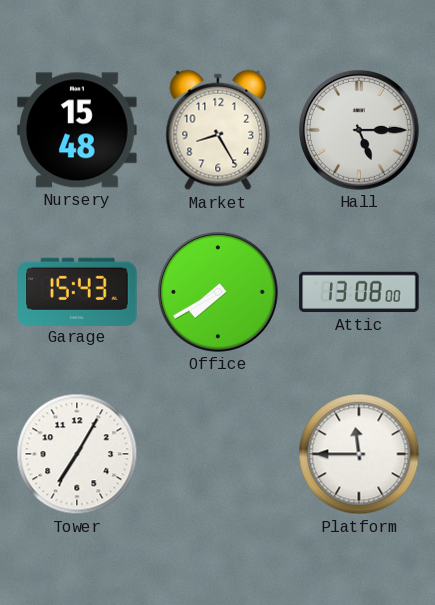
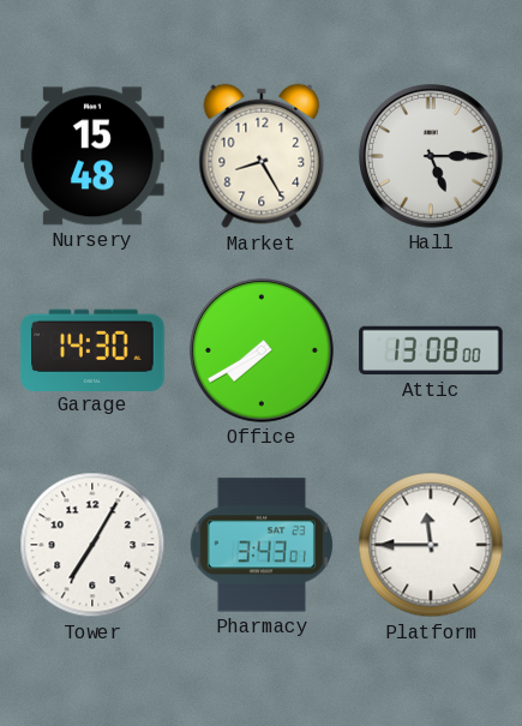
Garage: 15:43 -> 14:30 (92, 349)
Pharmacy: none -> 3:43 (262, 545)
